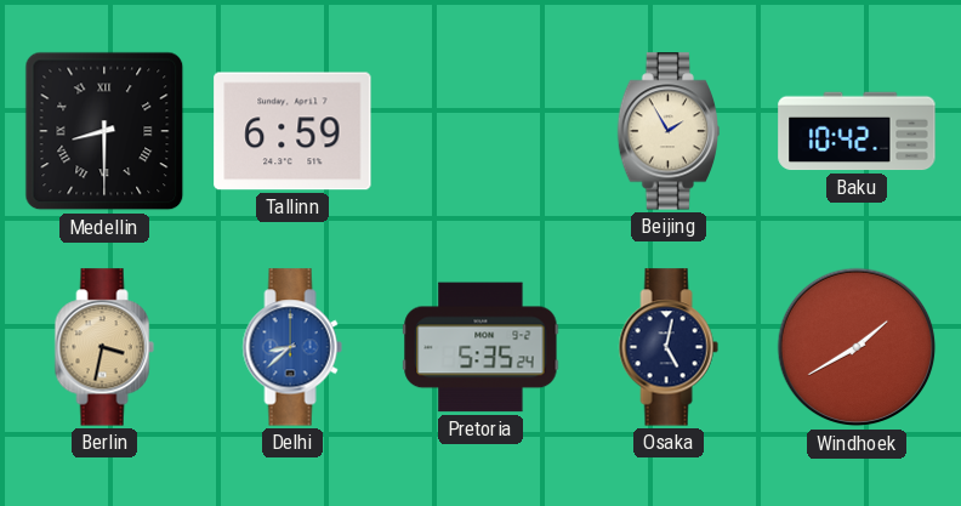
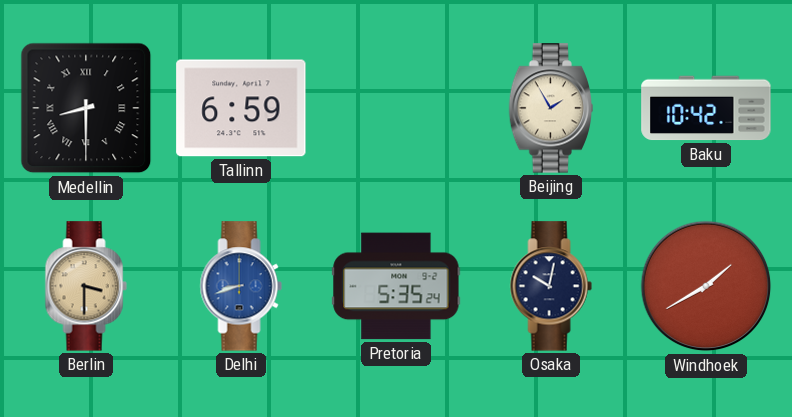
Berlin: 3:32 -> 3:30 (86, 286)
Delhi: 8:38 -> 8:42 (241, 286)
Osaka: 5:02 -> 10:02 (551, 286)
